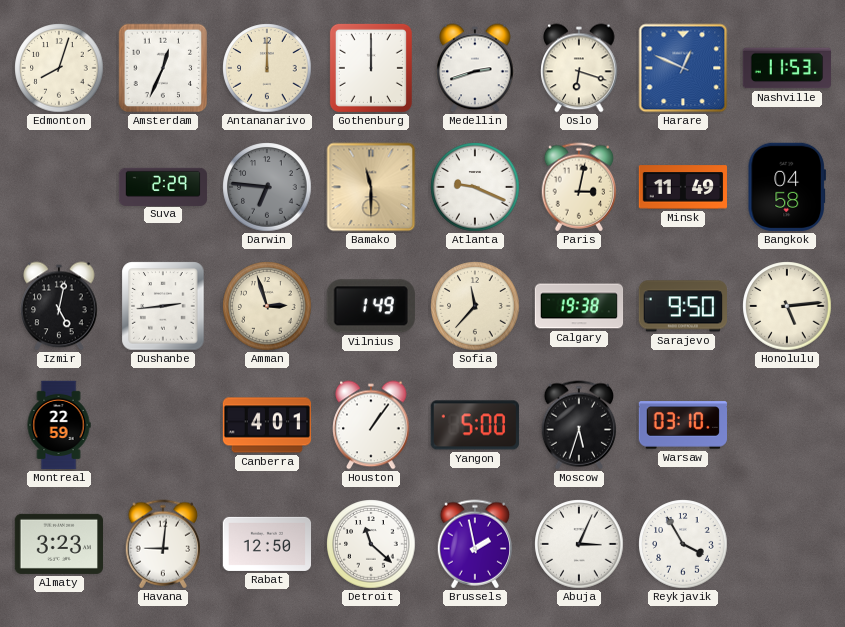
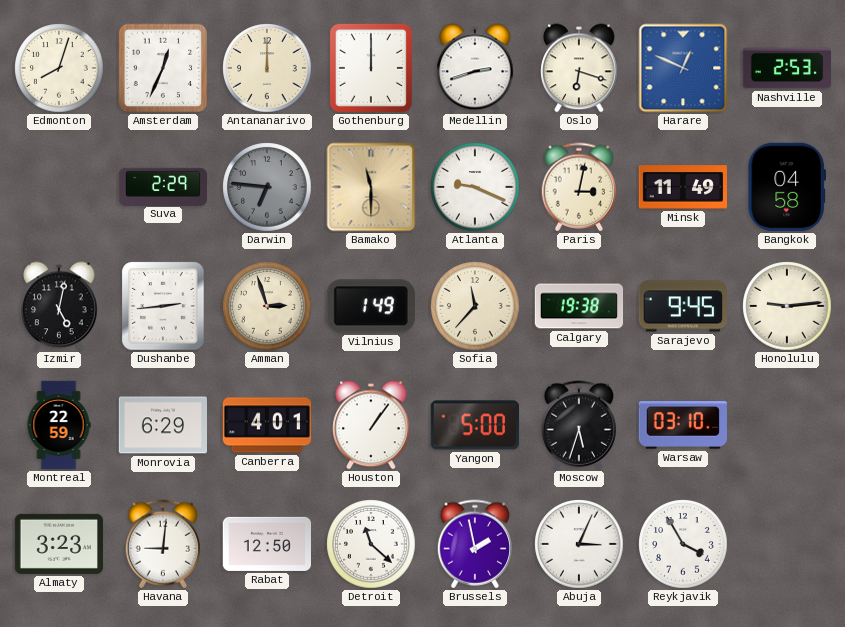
Nashville: 11:53 -> 2:53 (786, 68)
Sarajevo: 9:50 -> 9:45 (682, 306)
Honolulu: 5:14 -> 9:14 (787, 306)
Monrovia: none -> 6:29 (162, 425)
